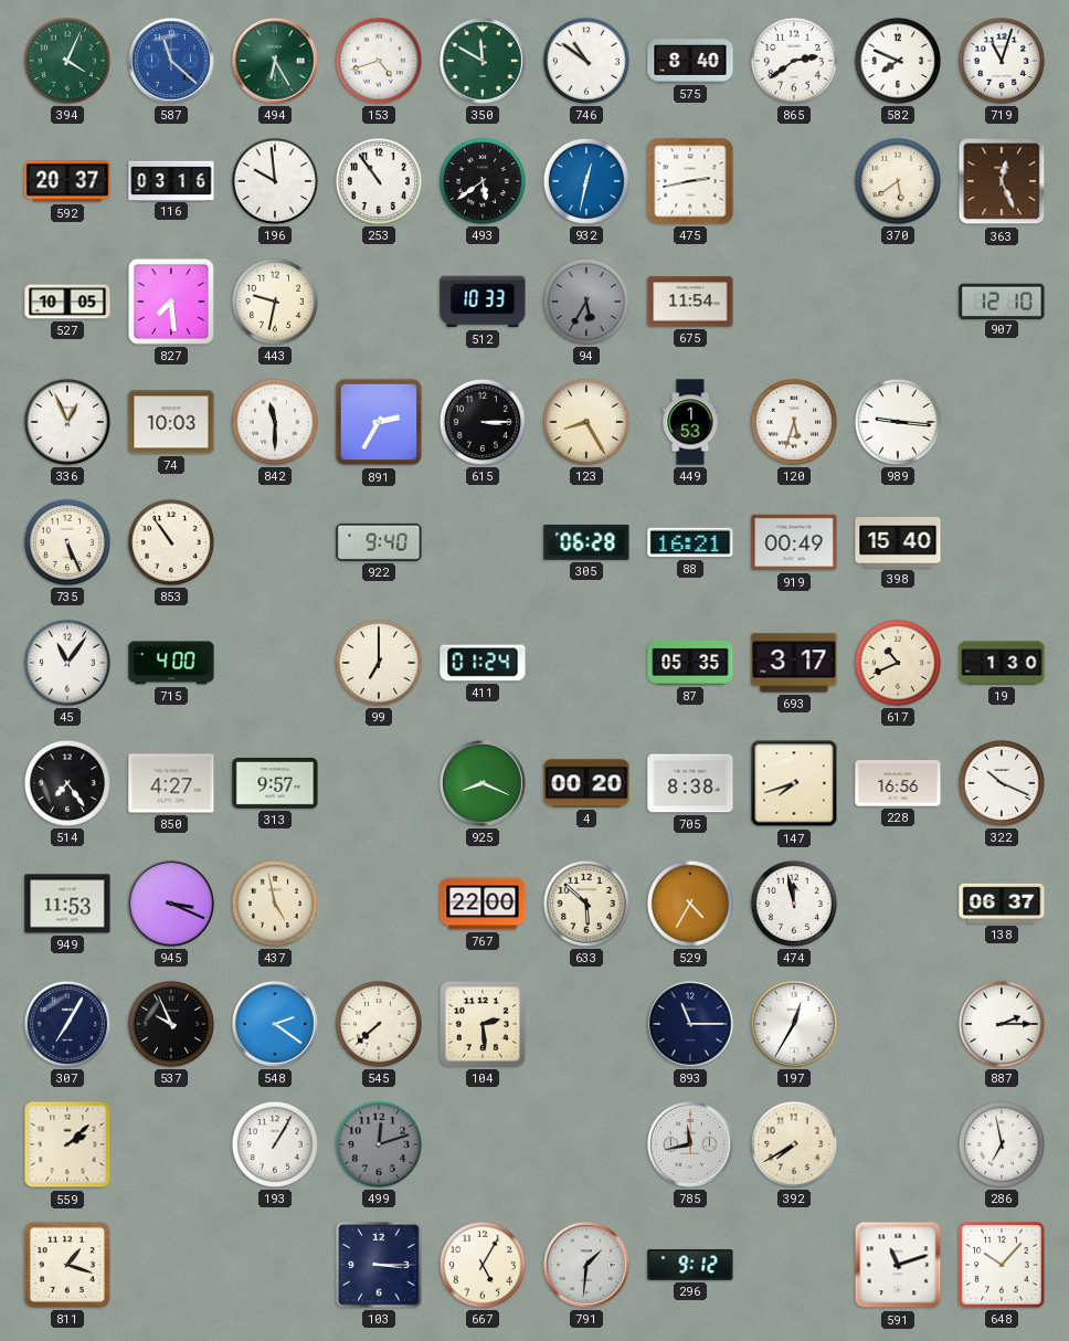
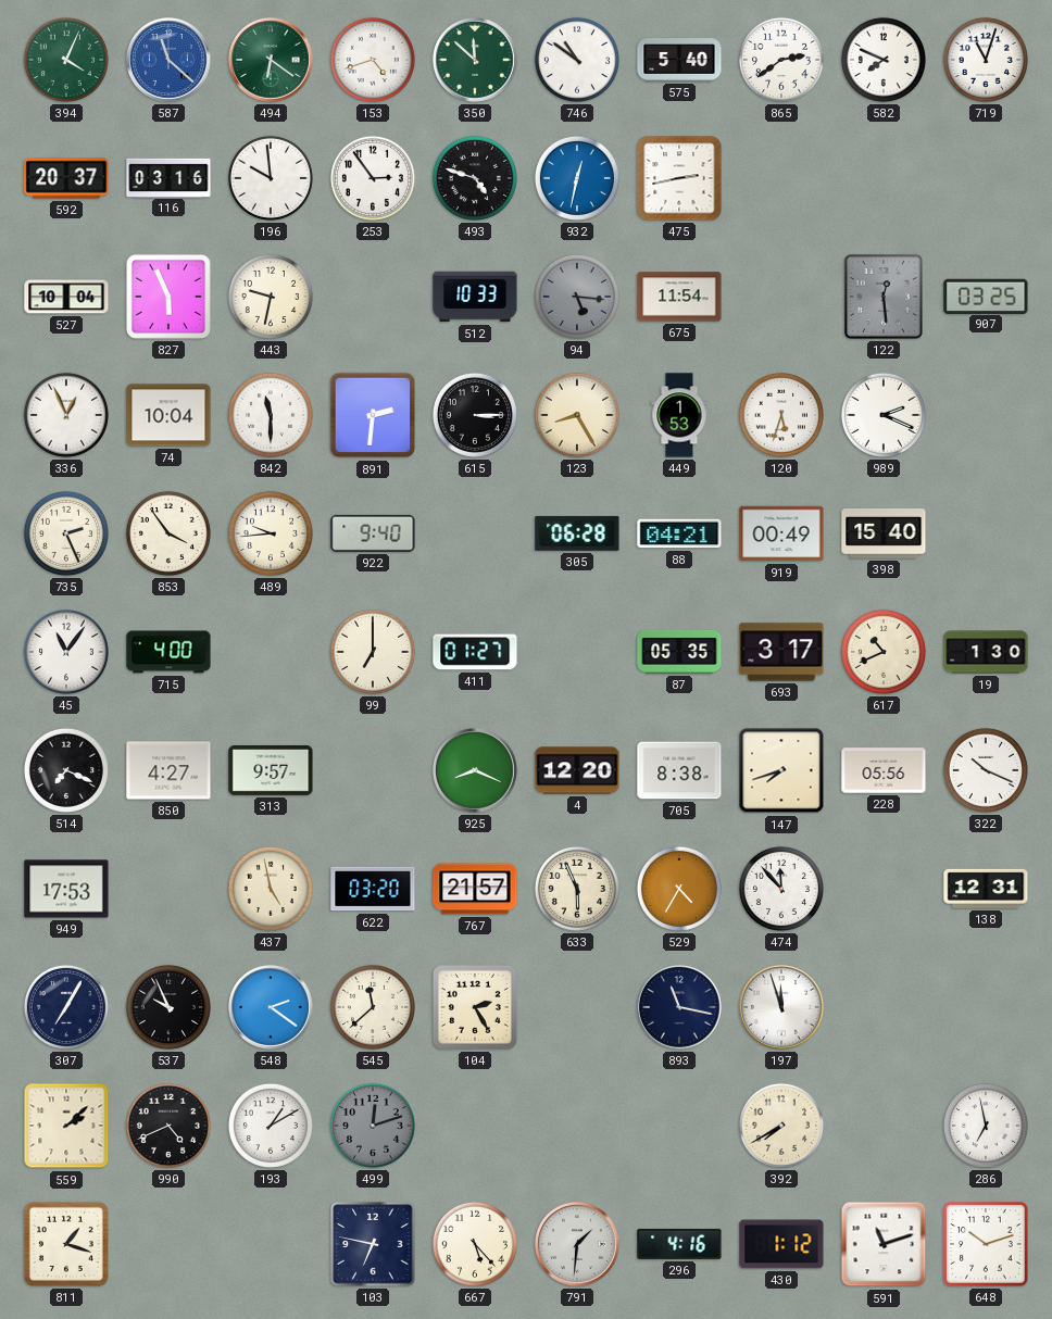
494: 6:25 -> 6:21 (272, 61)
350: 11:50 -> 11:52 (476, 61)
575: 8:40 -> 5:40 (679, 60)
253: 10:54 -> 2:54 (373, 178)
493: 5:39 -> 4:48 (475, 178)
370: 5:39 -> none (898, 181)
363: 12:26 -> none (1002, 181)
527: 10:05 -> 10:04 (66, 297)
827: 7:29 -> 5:56 (168, 297)
94: 5:35 -> 5:16 (577, 297)
122: none -> 12:29 (884, 297)
907: 12:10 -> 03:25 (986, 296)
74: 10:03 -> 10:04 (168, 415)
891: 2:35 -> 2:31 (373, 415)
989: 9:16 -> 2:19 (884, 415)
735: 5:26 -> 2:26 (66, 533)
853: 10:54 -> 3:54 (168, 533)
489: none -> 9:44 (271, 533)
88: 16:21 -> 04:21 (679, 533)
411: 01:24 -> 01:27 (475, 652)
514: 7:24 -> 7:19 (66, 770)
4: 00:20 -> 12:20 (577, 770)
228: 16:56 -> 05:56 (884, 770)
949: 11:53 -> 17:53 (66, 889)
945: 3:19 -> none (172, 905)
622: none -> 03:20 (373, 889)
767: 22:00 -> 21:57 (475, 889)
633: 5:52 -> 5:56 (577, 889)
474: 11:58 -> 11:53 (781, 889)
138: 06:37 -> 12:31 (986, 889)
545: 7:38 -> 11:38 (373, 1007)
104: 2:29 -> 2:25 (475, 1007)
893: 11:15 -> 11:17 (680, 1008)
197: 12:35 -> 11:57 (782, 1008)
887: 2:15 -> none (1002, 1024)
990: none -> 4:41 (168, 1126)
193: 1:05 -> 1:10 (271, 1126)
785: 11:43 -> none (691, 1145)
103: 3:15 -> 6:47 (373, 1244)
667: 5:05 -> 5:23 (475, 1244)
296: 9:12 -> 4:16 (679, 1244)
430: none -> 1:12 (781, 1244)
648: 10:07 -> 10:12 (986, 1244)
